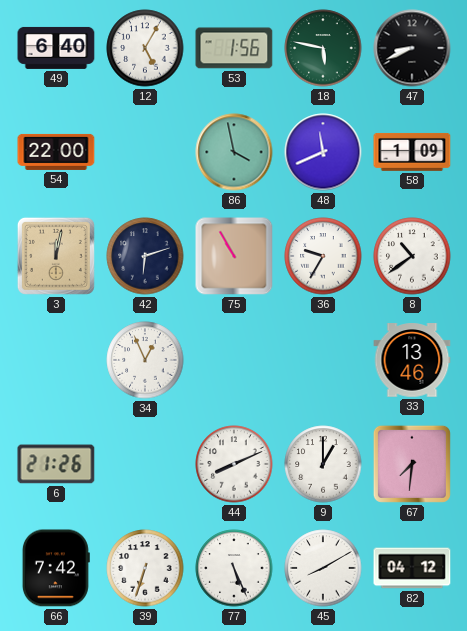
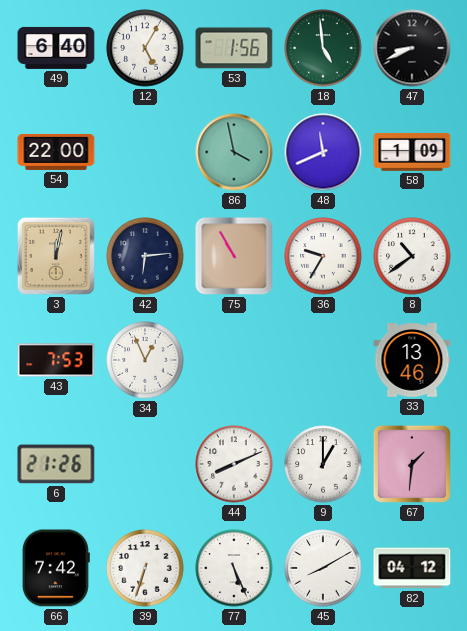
18: 5:47 -> 4:59 (323, 48)
42: 6:12 -> 6:14 (145, 256)
43: none -> 7:53 (56, 360)
67: 7:31 -> 1:31 (412, 464)
